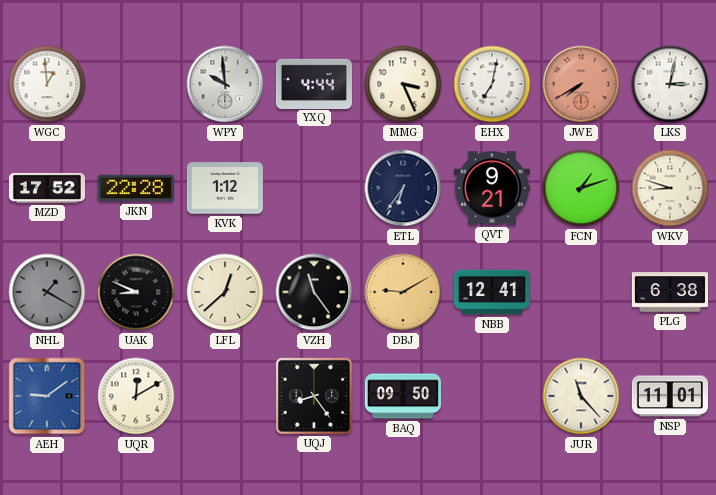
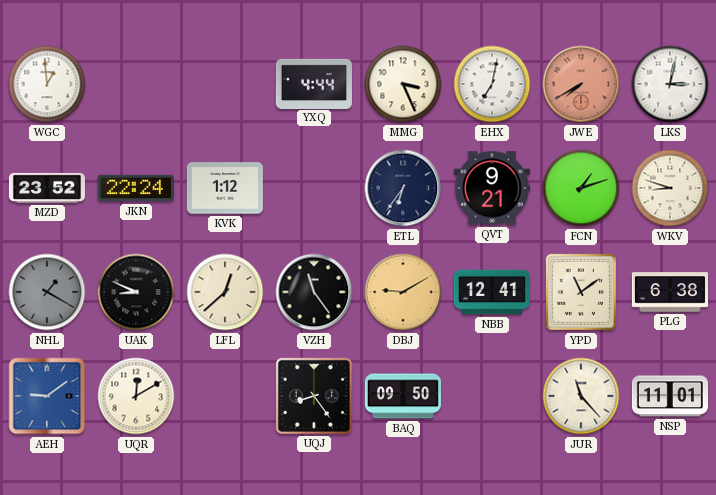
WPY: 9:59 -> none (225, 84)
MZD: 17:52 -> 23:52 (47, 188)
JKN: 22:28 -> 22:24 (136, 188)
YPD: none -> 11:09 (581, 292)
